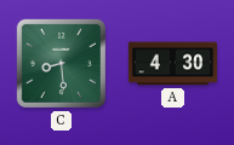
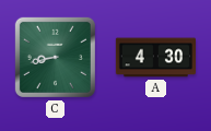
C: 8:29 -> 8:43 (55, 57)
